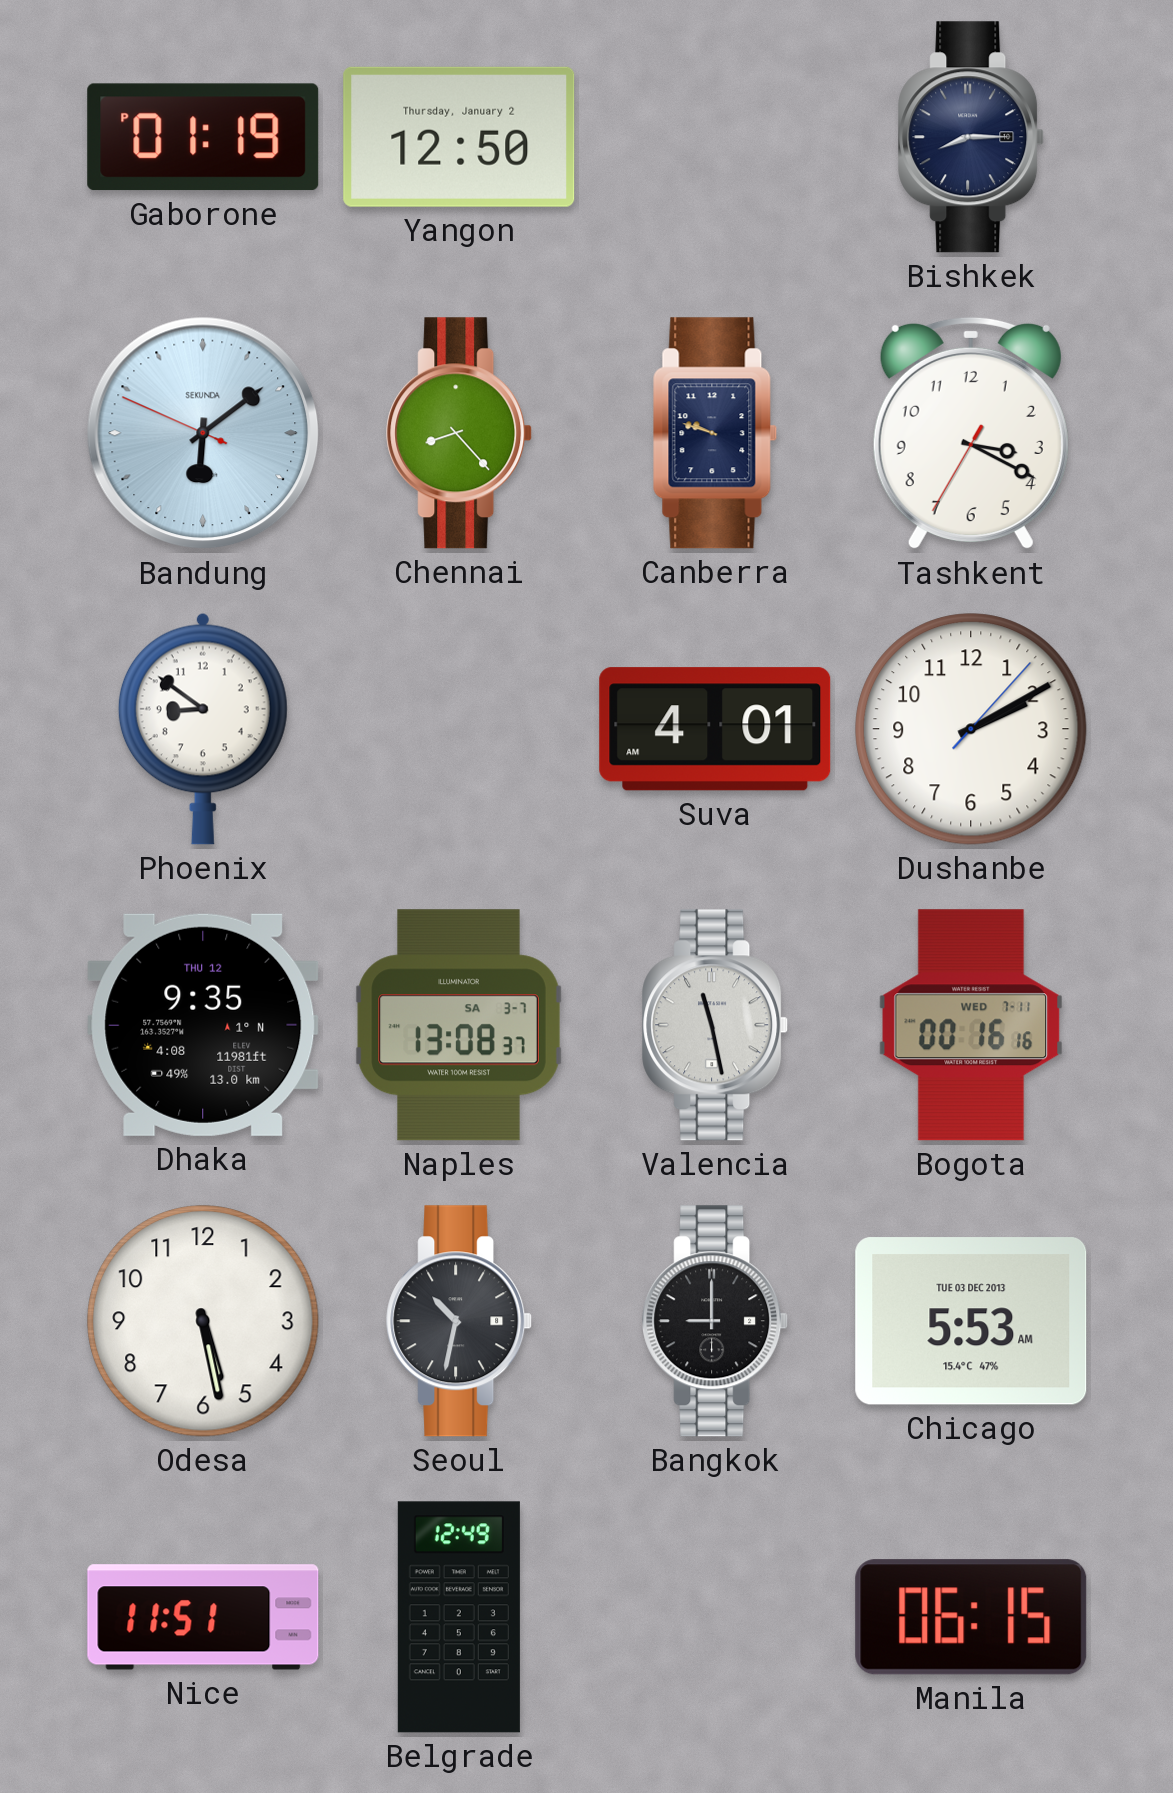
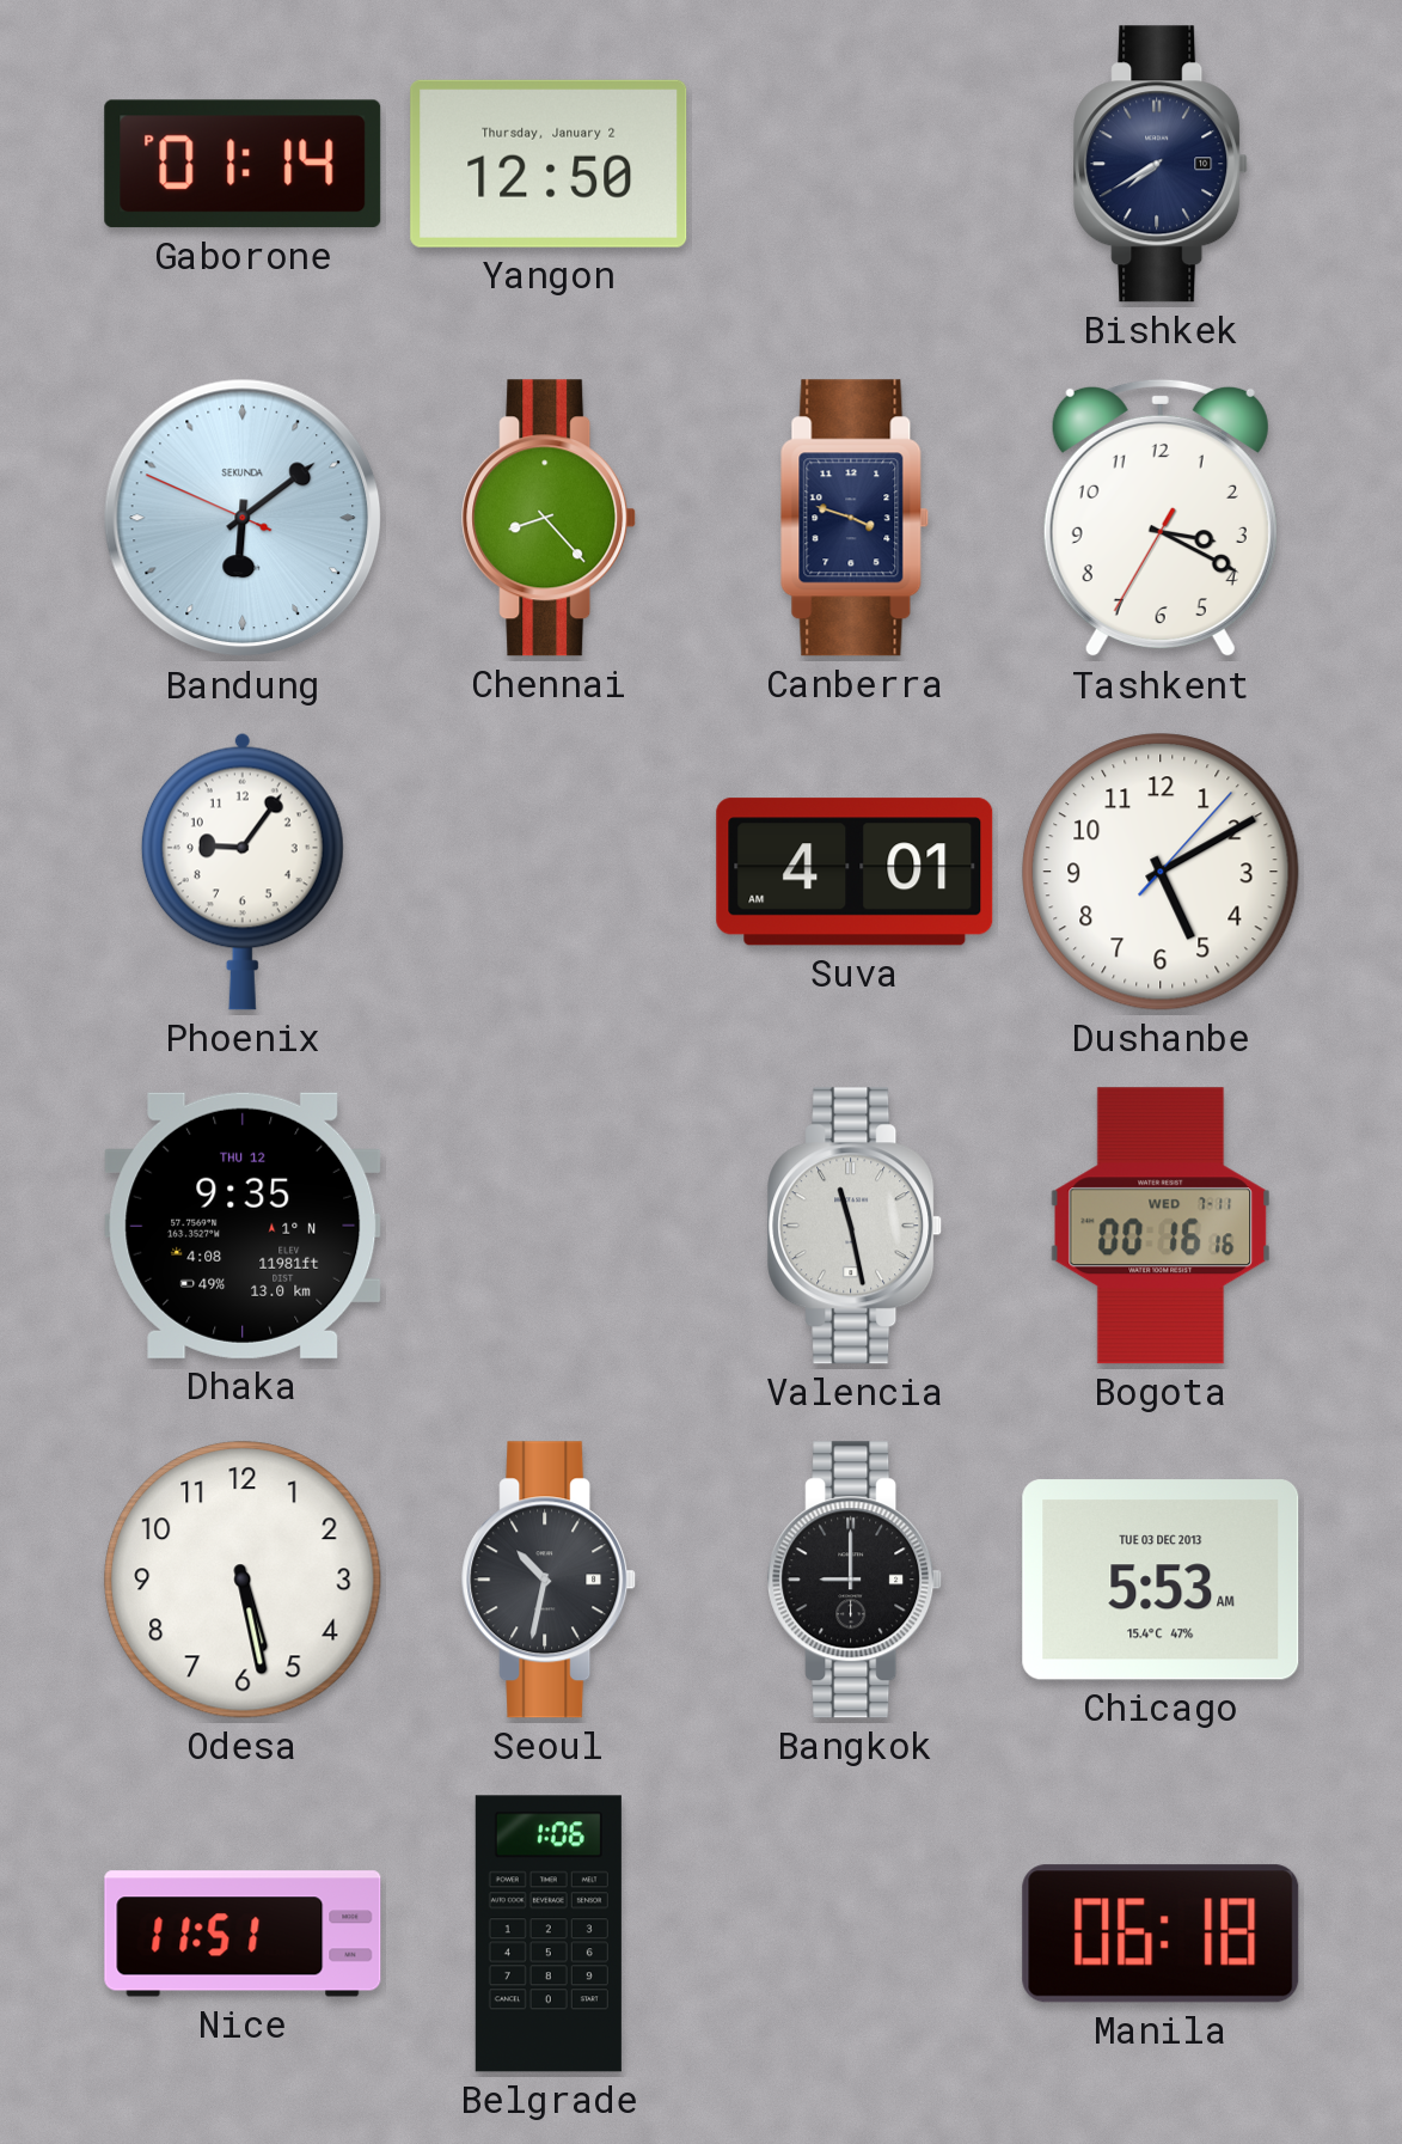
Gaborone: 01:19 -> 01:14 (243, 164)
Bishkek: 8:15 -> 7:40 (1162, 164)
Canberra: 9:48 -> 3:48 (855, 518)
Phoenix: 8:51 -> 9:06 (243, 872)
Dushanbe: 2:10 -> 5:10 (1161, 872)
Naples: 13:08 -> none (459, 1025)
Belgrade: 12:49 -> 1:06 (549, 1934)
Manila: 06:15 -> 06:18 (1161, 1934)
